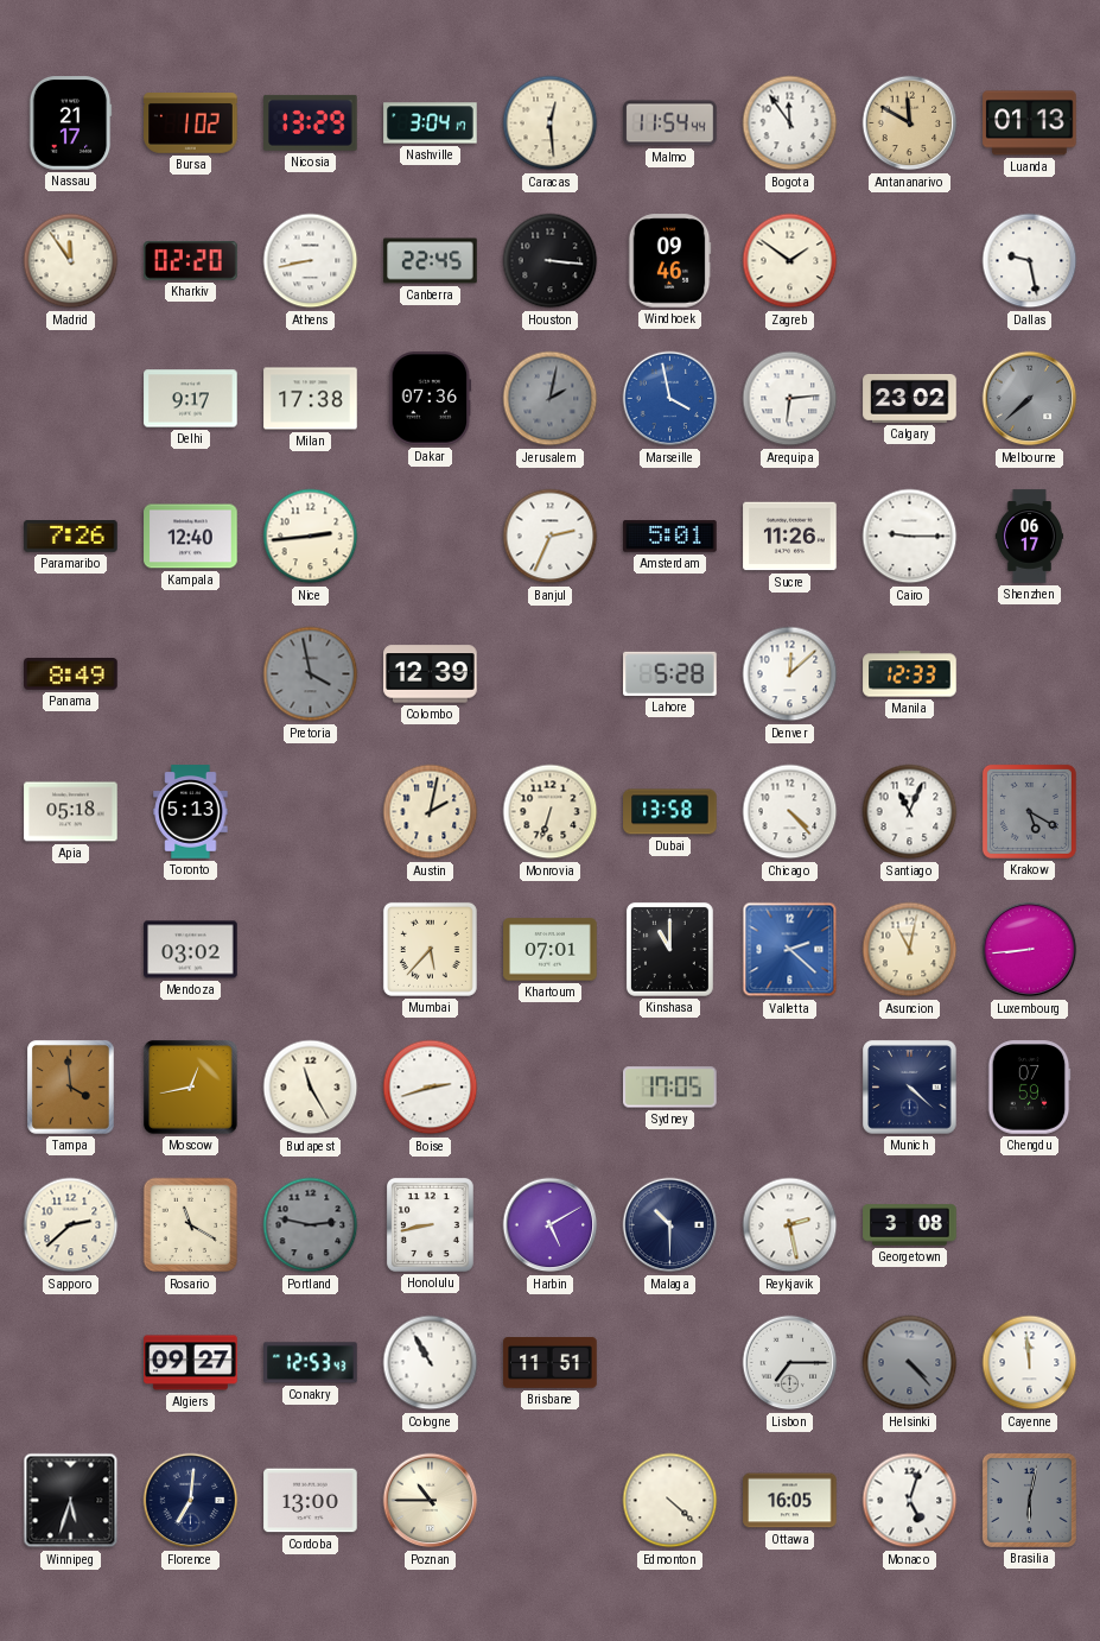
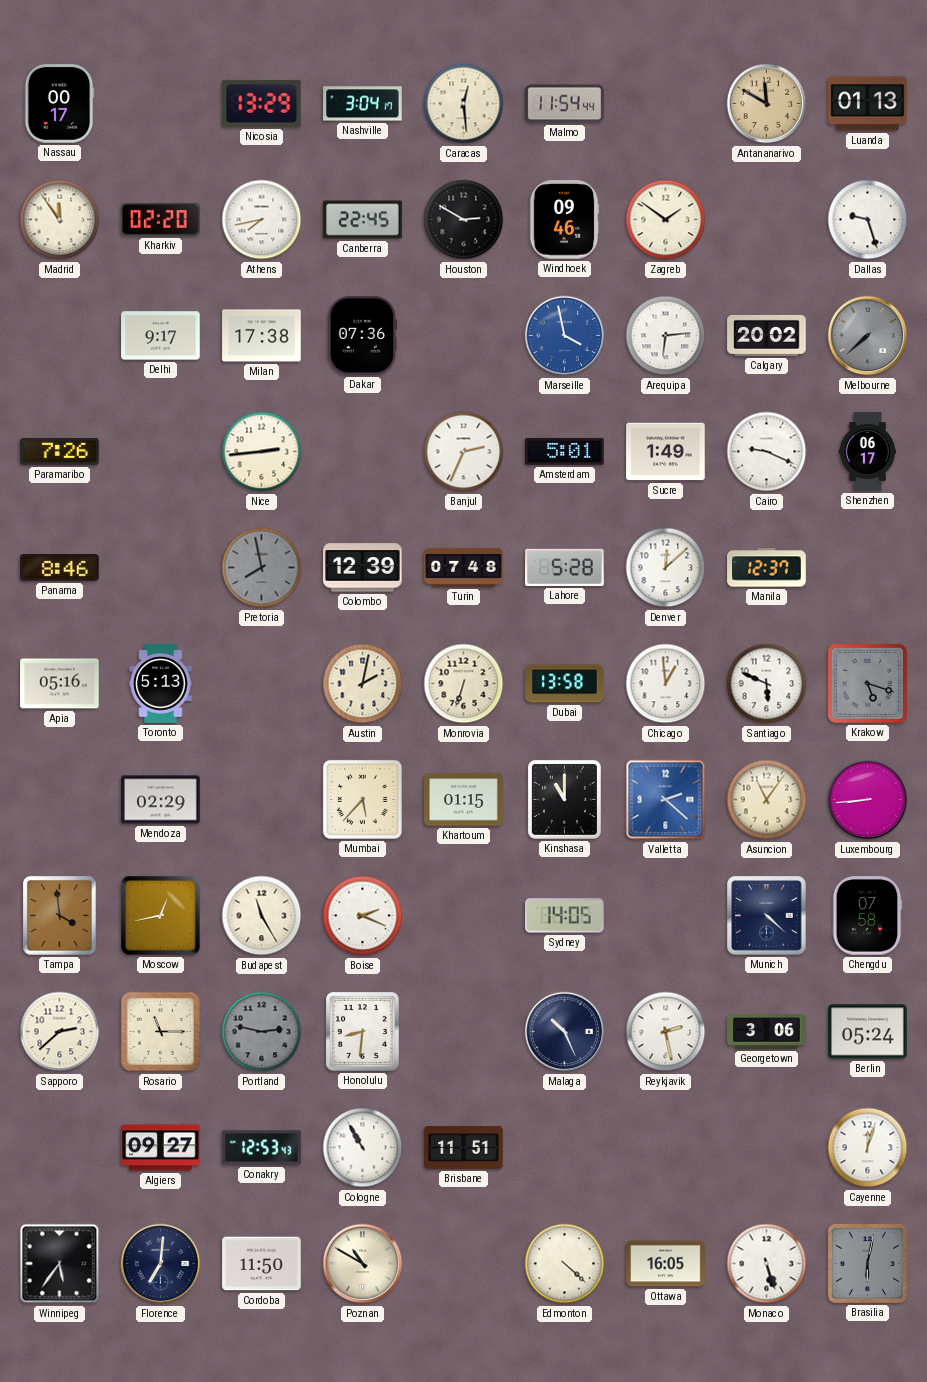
Nassau: 21:17 -> 00:17 (59, 104)
Bursa: 1:02 -> none (191, 123)
Bogota: 11:54 -> none (790, 123)
Athens: 8:43 -> 7:43 (262, 220)
Houston: 3:16 -> 2:50 (464, 220)
Dallas: 9:28 -> 9:27 (868, 220)
Jerusalem: 2:02 -> none (551, 399)
Calgary: 23:02 -> 20:02 (767, 335)
Kampala: 12:40 -> none (191, 537)
Sucre: 11:26 -> 1:49 (666, 452)
Cairo: 9:15 -> 9:19 (767, 452)
Panama: 8:49 -> 8:46 (60, 568)
Pretoria: 3:58 -> 7:58 (262, 568)
Turin: none -> 07:48 (464, 567)
Manila: 12:33 -> 12:37 (767, 568)
Apia: 05:18 -> 05:16 (60, 684)
Chicago: 4:23 -> 12:59 (666, 684)
Santiago: 11:04 -> 5:49 (767, 684)
Krakow: 5:20 -> 5:18 (867, 683)
Mendoza: 03:02 -> 02:29 (161, 800)
Khartoum: 07:01 -> 01:15 (464, 800)
Asuncion: 11:02 -> 11:06 (767, 800)
Boise: 2:42 -> 2:19 (363, 916)
Sydney: 17:05 -> 14:05 (565, 916)
Chengdu: 07:59 -> 07:58 (867, 916)
Rosario: 11:20 -> 11:15 (161, 1032)
Honolulu: 8:43 -> 8:31 (362, 1031)
Harbin: 5:10 -> none (551, 1225)
Malaga: 10:30 -> 10:26 (565, 1032)
Georgetown: 3:08 -> 3:06 (767, 1032)
Berlin: none -> 05:24 (868, 1032)
Lisbon: 7:15 -> none (790, 1363)
Helsinki: 4:23 -> none (910, 1363)
Cayenne: 11:59 -> 12:03 (868, 1148)
Winnipeg: 5:33 -> 5:36 (60, 1264)
Cordoba: 13:00 -> 11:50 (262, 1264)
Poznan: 10:45 -> 10:50 (363, 1264)
Monaco: 5:03 -> 5:27 (767, 1264)
